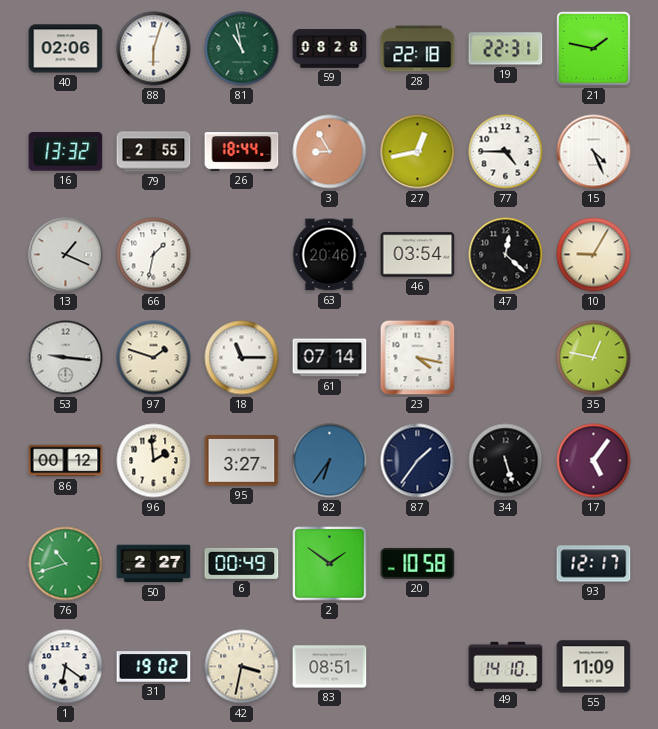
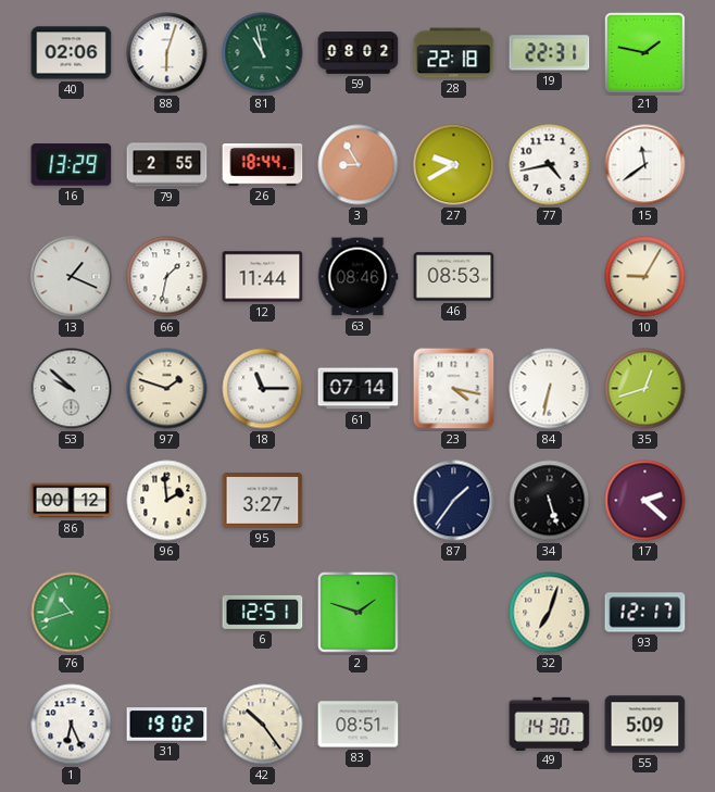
59: 08:28 -> 08:02 (359, 53)
16: 13:32 -> 13:29 (72, 165)
27: 12:43 -> 9:40 (454, 165)
77: 4:45 -> 4:43 (550, 165)
15: 4:26 -> 11:39 (645, 165)
12: none -> 11:44 (263, 277)
63: 20:46 -> 08:46 (357, 277)
46: 03:54 -> 08:53 (454, 277)
47: 12:22 -> none (506, 255)
53: 9:16 -> 9:52 (72, 389)
84: none -> 6:32 (550, 389)
35: 12:47 -> 12:42 (645, 389)
82: 6:36 -> none (330, 461)
17: 5:06 -> 2:22 (645, 501)
50: 2:27 -> none (154, 564)
6: 00:49 -> 12:51 (263, 612)
2: 1:51 -> 1:48 (359, 613)
20: 10:58 -> none (418, 563)
32: none -> 7:03 (550, 613)
1: 6:21 -> 6:26 (72, 725)
42: 3:32 -> 10:24 (263, 725)
49: 14:10 -> 14:30 (550, 724)
55: 11:09 -> 5:09 (645, 725)
